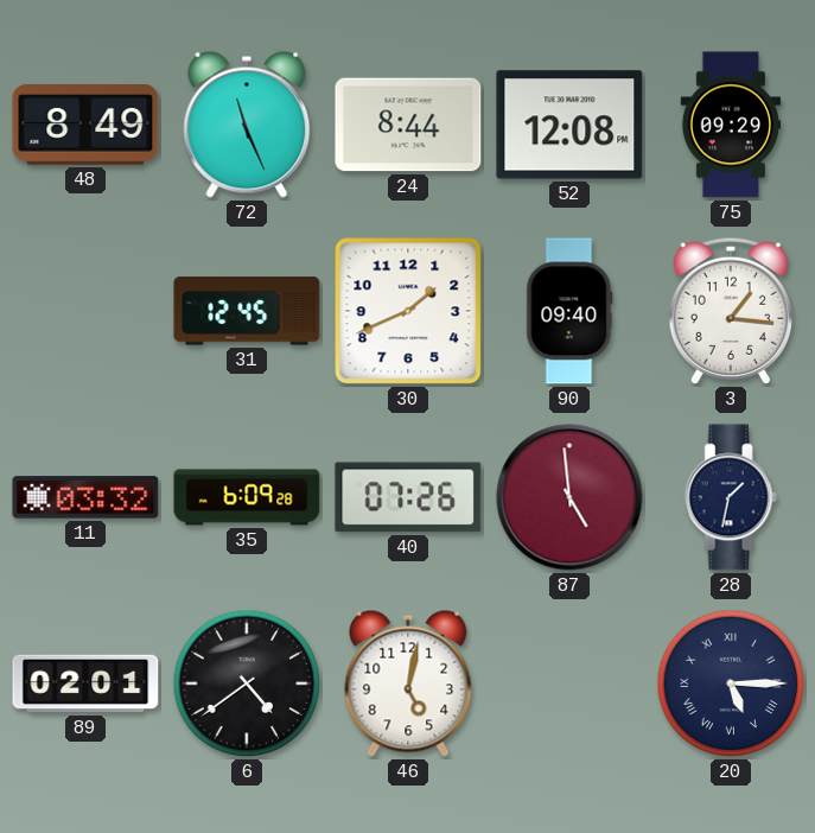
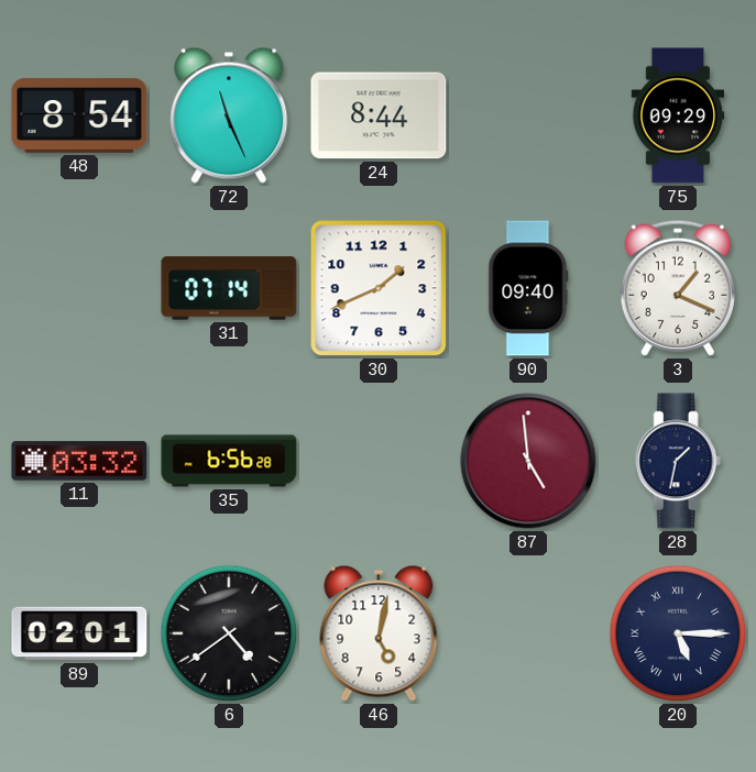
48: 8:49 -> 8:54 (79, 117)
52: 12:08 -> none (569, 125)
31: 12:45 -> 07:14 (229, 288)
3: 1:16 -> 1:19 (678, 288)
35: 6:09 -> 6:56 (229, 461)
40: 07:26 -> none (408, 497)
